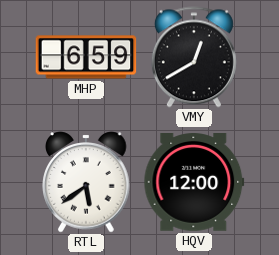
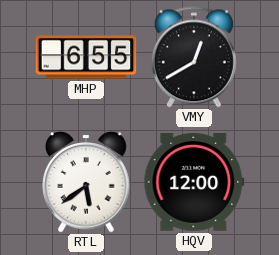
MHP: 6:59 -> 6:55 (86, 57)
